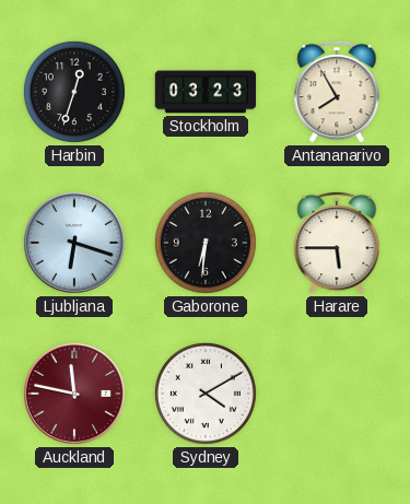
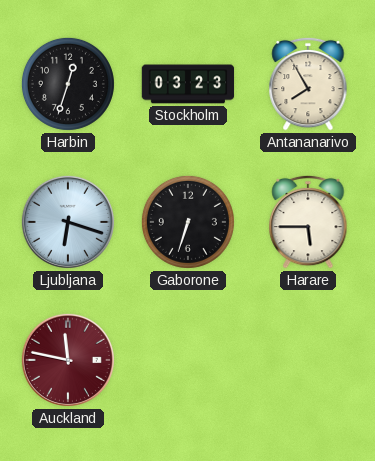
Gaborone: 6:31 -> 6:33 (188, 222)
Sydney: 4:10 -> none (206, 394)
